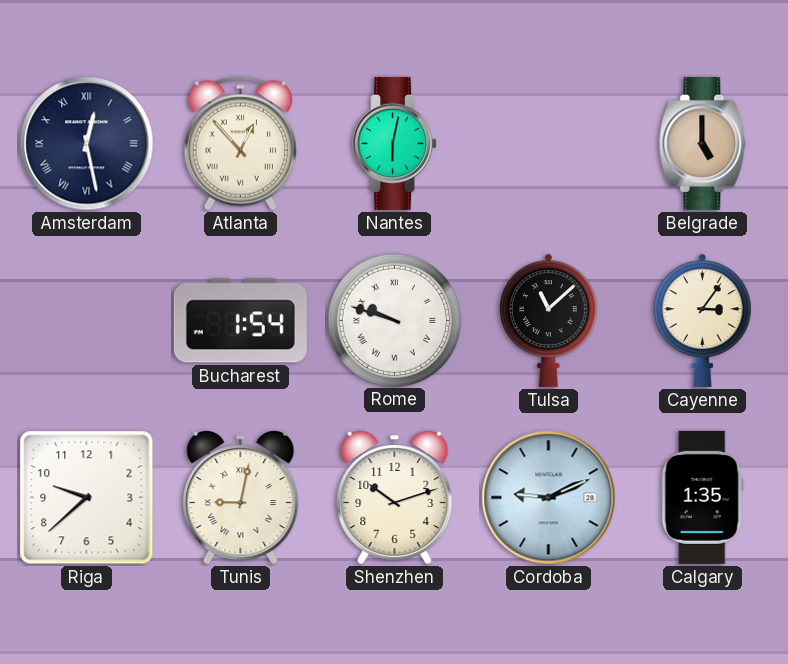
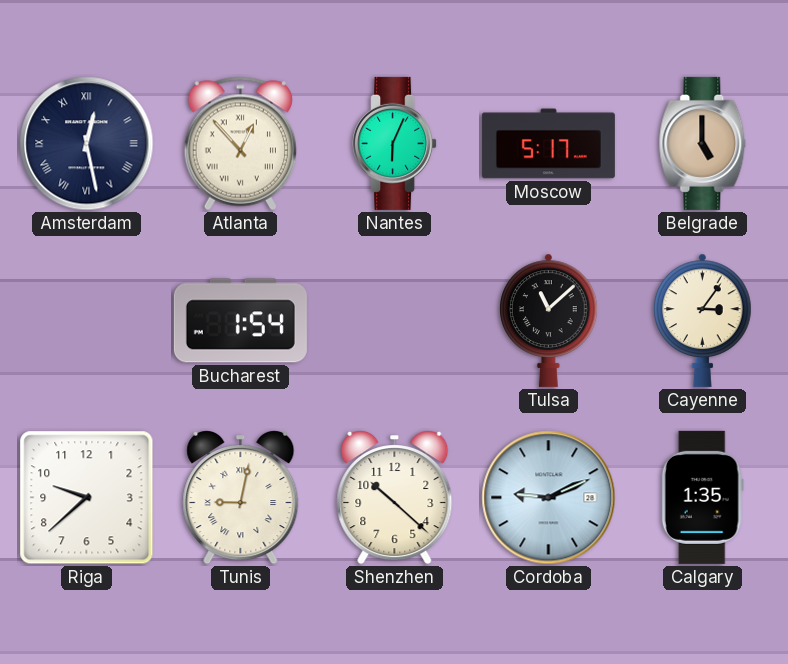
Nantes: 6:02 -> 6:04 (395, 143)
Moscow: none -> 5:17 (548, 144)
Rome: 9:48 -> none (394, 320)
Shenzhen: 10:12 -> 10:22 (395, 498)
